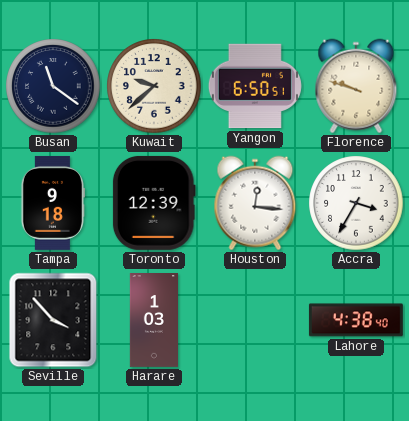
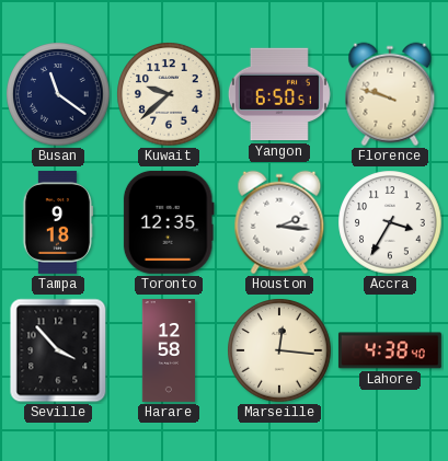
Toronto: 12:39 -> 12:35 (169, 222)
Houston: 12:16 -> 2:16 (279, 222)
Harare: 1:03 -> 12:58 (168, 351)
Marseille: none -> 12:16 (279, 350)
